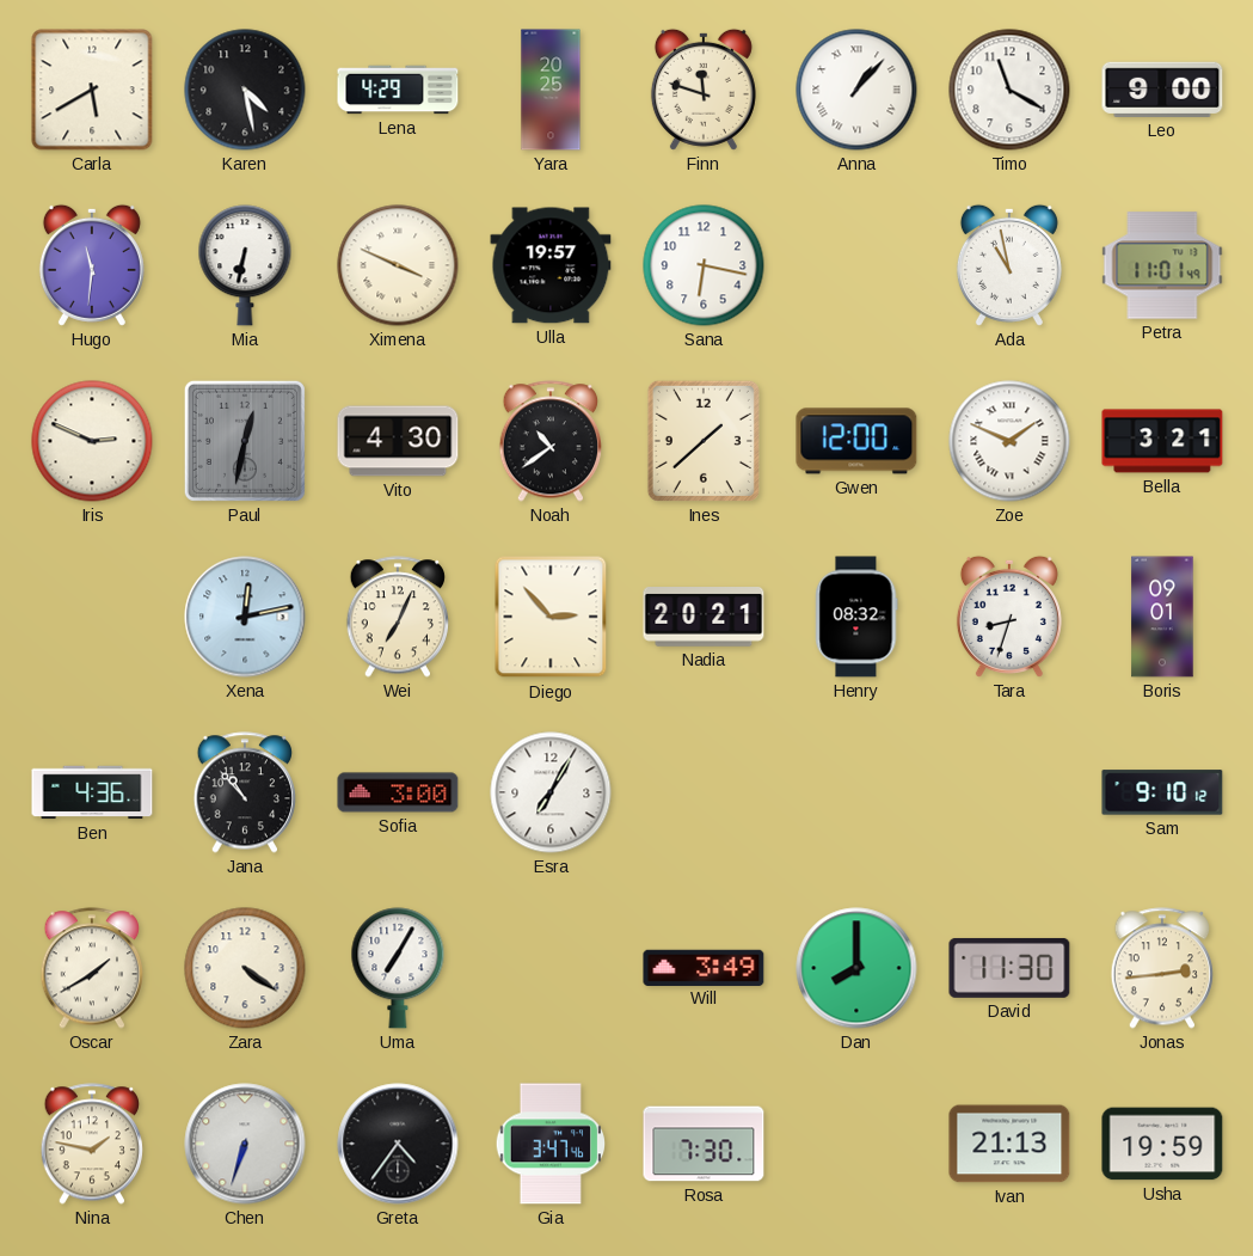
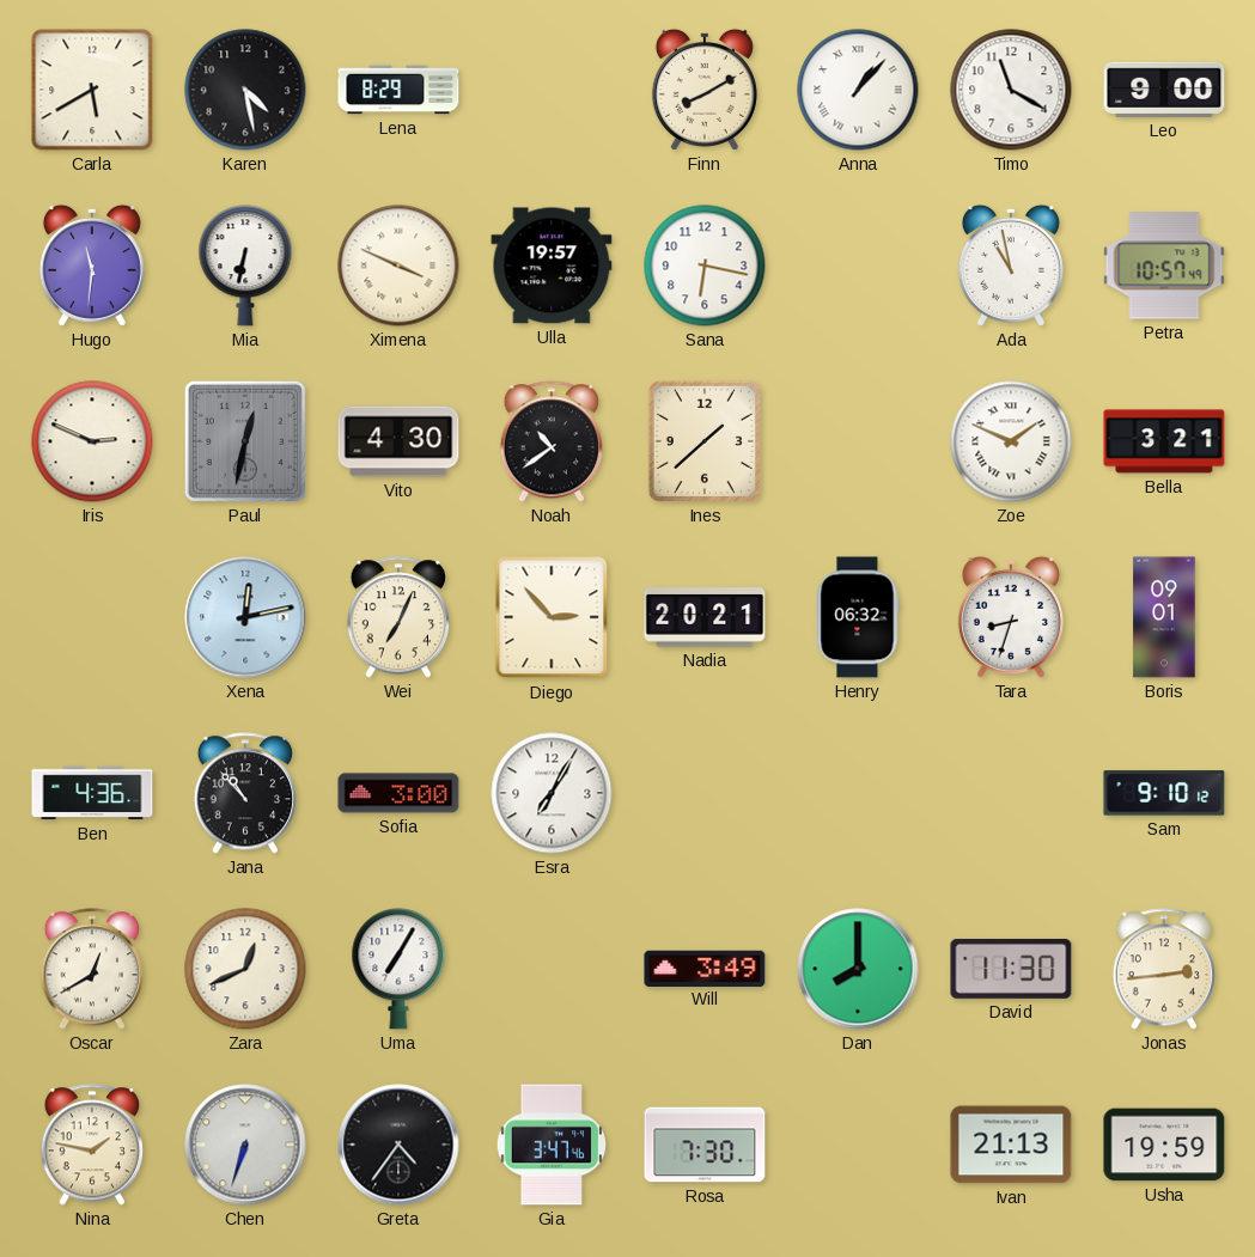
Lena: 4:29 -> 8:29 (398, 90)
Yara: 20:25 -> none (551, 90)
Finn: 11:48 -> 8:10 (705, 90)
Petra: 11:01 -> 10:57 (1164, 266)
Gwen: 12:00 -> none (856, 441)
Henry: 08:32 -> 06:32 (858, 617)
Oscar: 1:40 -> 12:40 (92, 969)
Zara: 4:21 -> 12:41 (245, 969)
